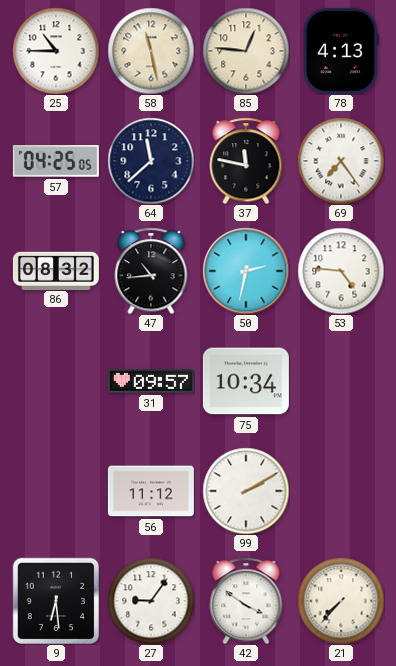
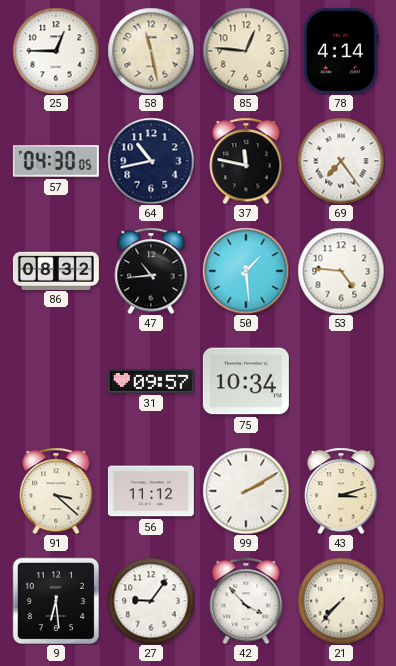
25: 10:45 -> 12:45 (56, 51)
78: 4:13 -> 4:14 (342, 51)
57: 04:25 -> 04:30 (56, 162)
64: 11:38 -> 10:43 (151, 161)
50: 2:32 -> 1:29 (246, 271)
91: none -> 3:22 (56, 491)
43: none -> 3:12 (341, 491)
42: 3:51 -> 3:53 (246, 601)
